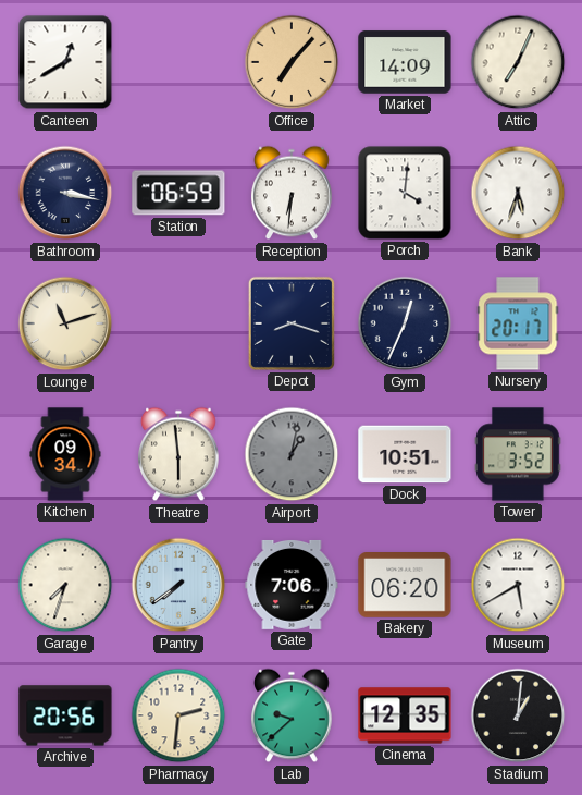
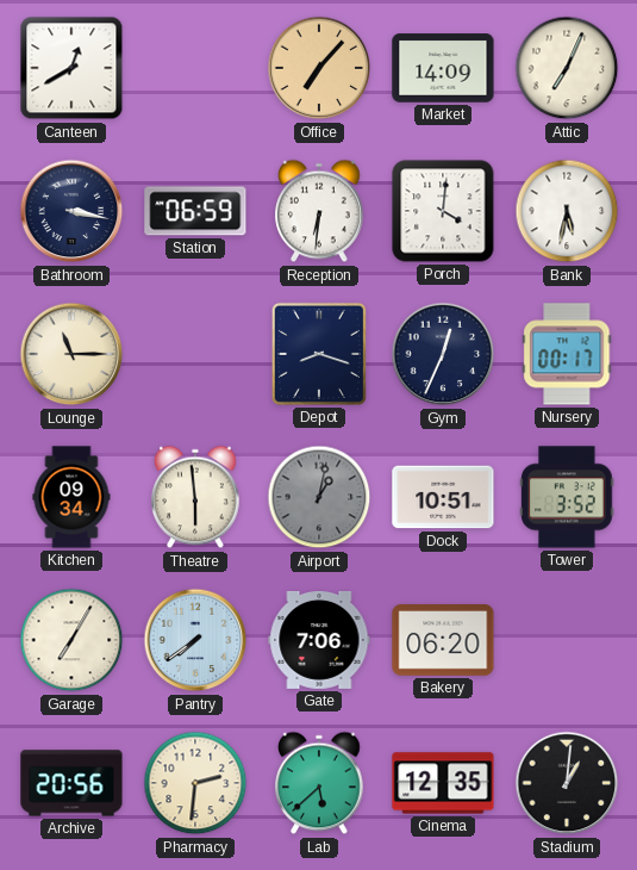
Bank: 5:33 -> 5:32 (567, 211)
Lounge: 11:12 -> 11:15 (71, 354)
Nursery: 20:17 -> 00:17 (567, 354)
Garage: 7:33 -> 7:05 (71, 640)
Museum: 5:40 -> none (518, 585)
Lab: 9:38 -> 5:38 (319, 783)
